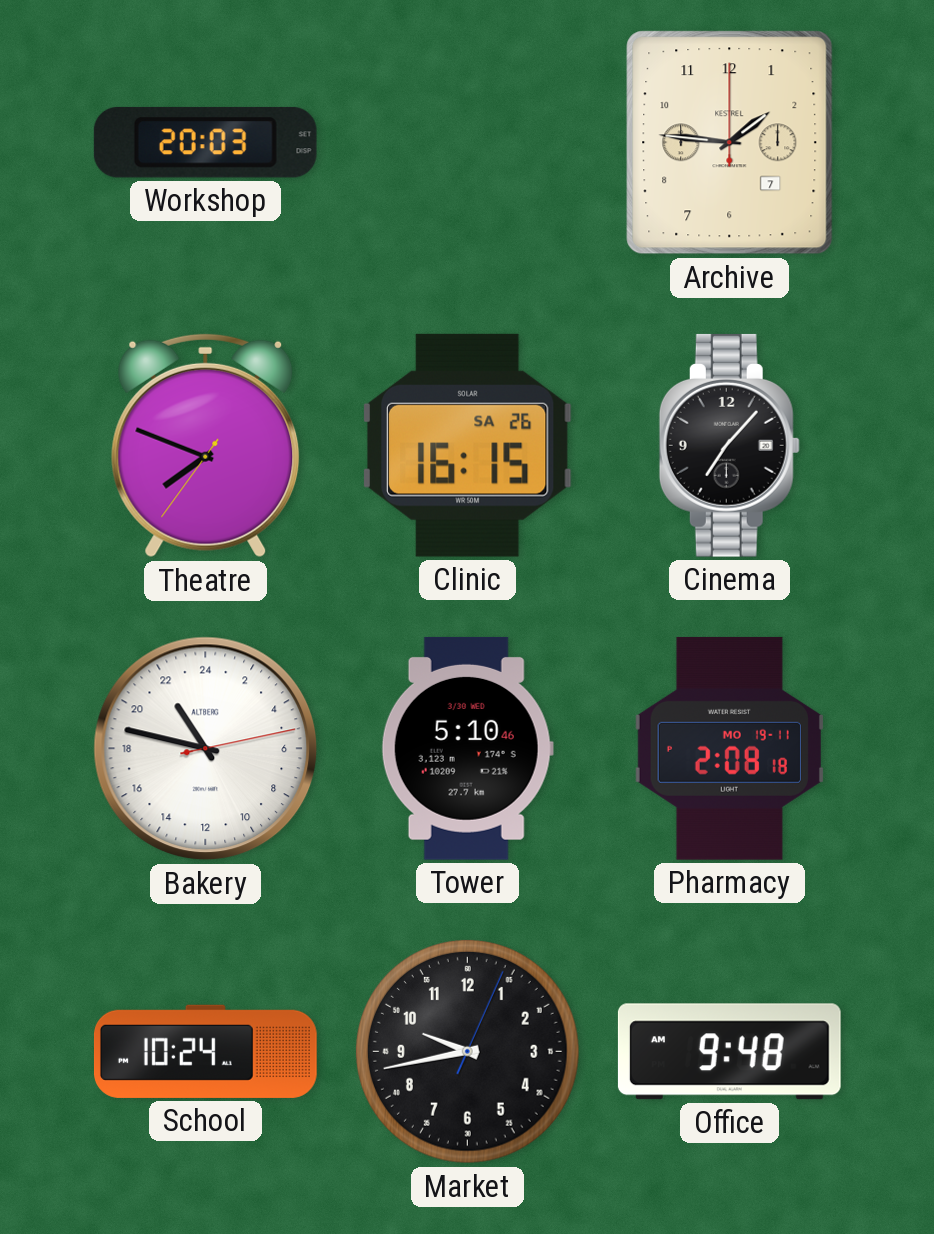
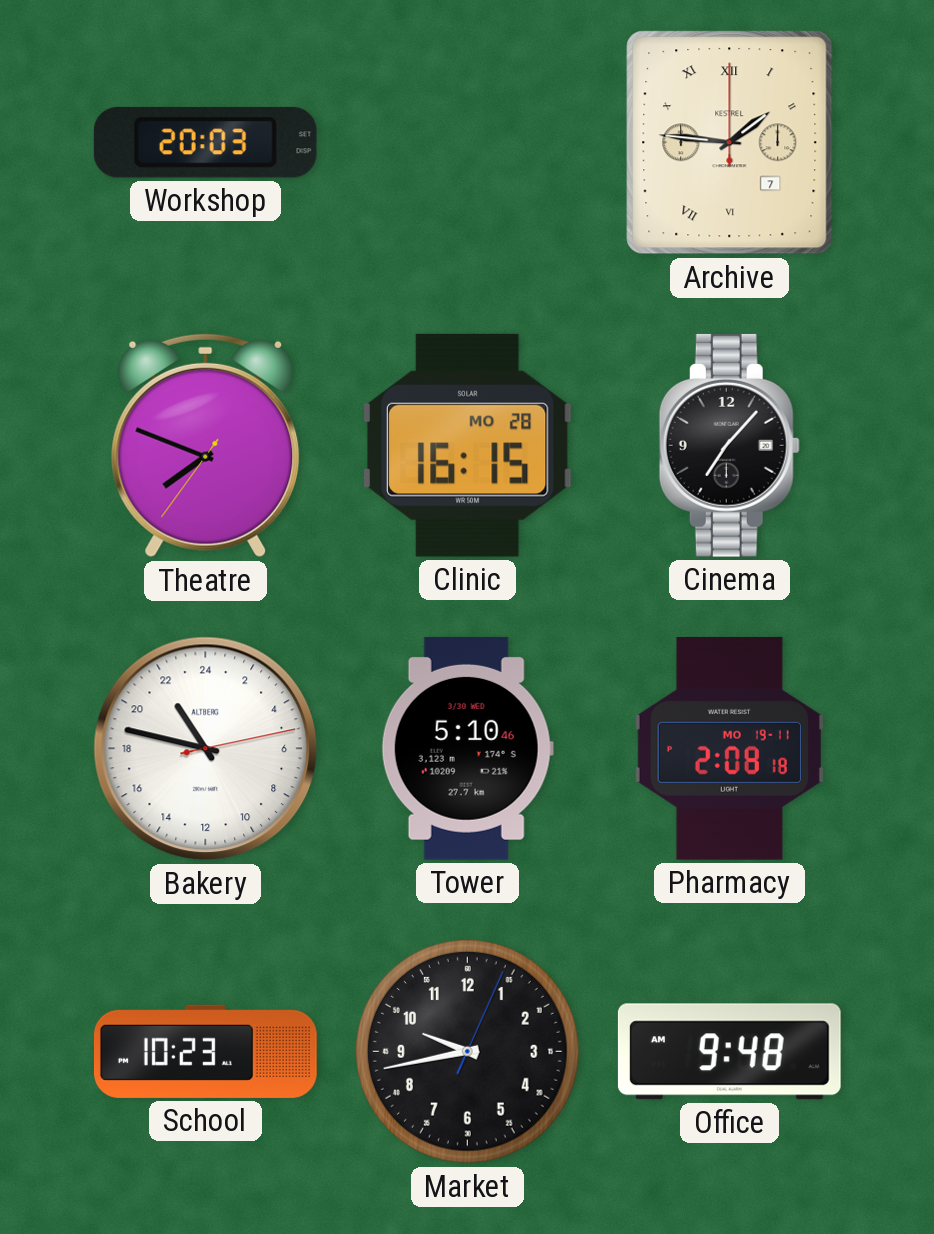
Archive numerals: Arabic -> Roman (730, 143)
Clinic date: SA 26 -> MO 28 (467, 445)
School: 10:24 -> 10:23 (206, 1051)
